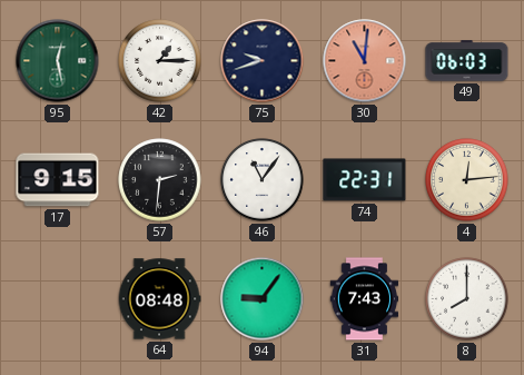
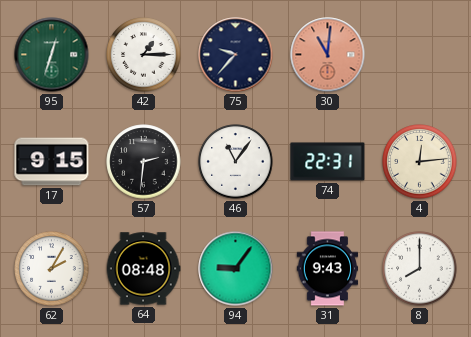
95: 12:28 -> 12:33 (52, 55)
75: 9:42 -> 9:37 (236, 55)
49: 06:03 -> none (467, 61)
62: none -> 2:05 (52, 269)
31: 7:43 -> 9:43 (328, 269)
